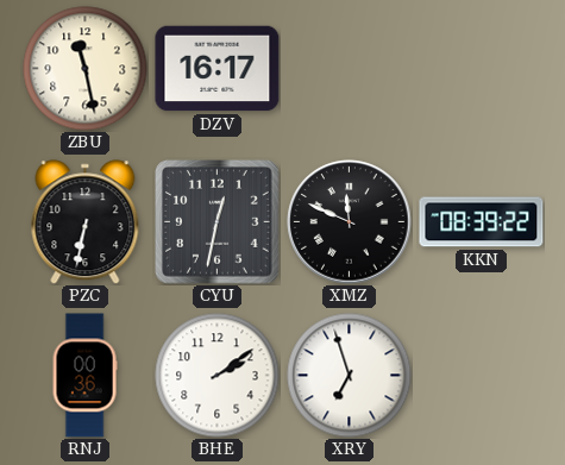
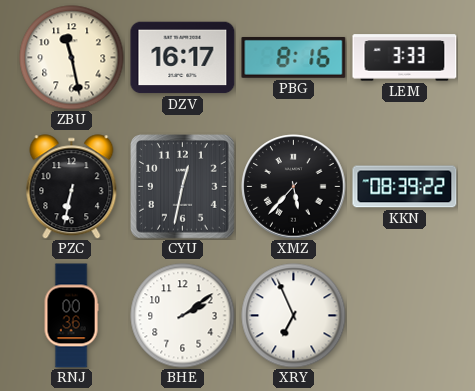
PBG: none -> 8:16 (294, 57)
LEM: none -> 3:33 (405, 58)
XMZ: 11:49 -> 5:37 (294, 187)
XRY: 6:57 -> 6:56 (294, 316)
